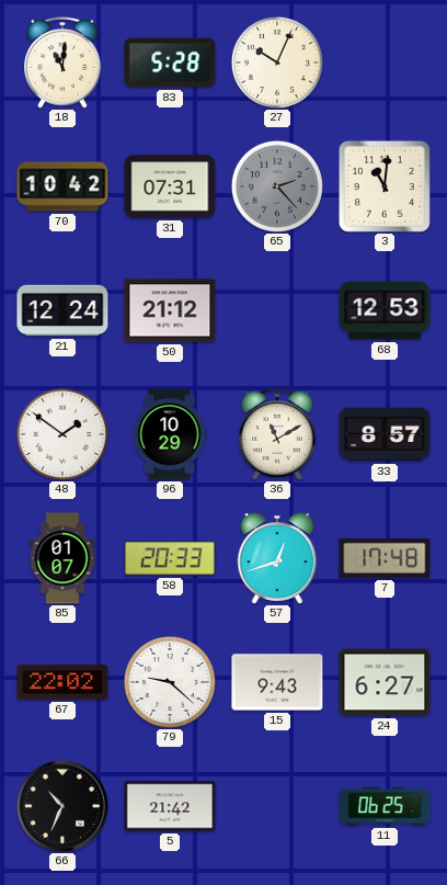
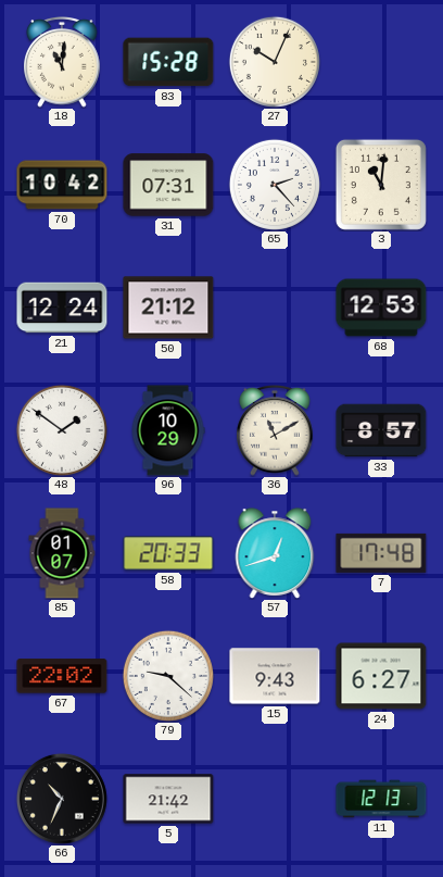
83: 5:28 -> 15:28 (168, 62)
65 dial: grey -> white (275, 185)
11: 06:25 -> 12:13 (381, 799)
